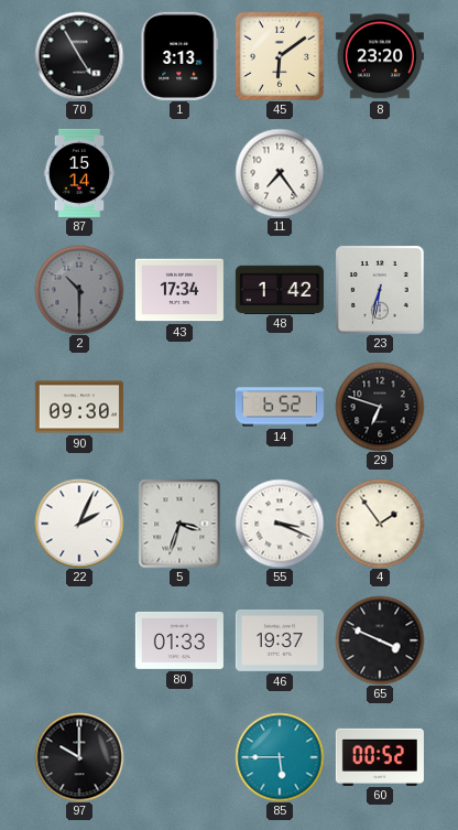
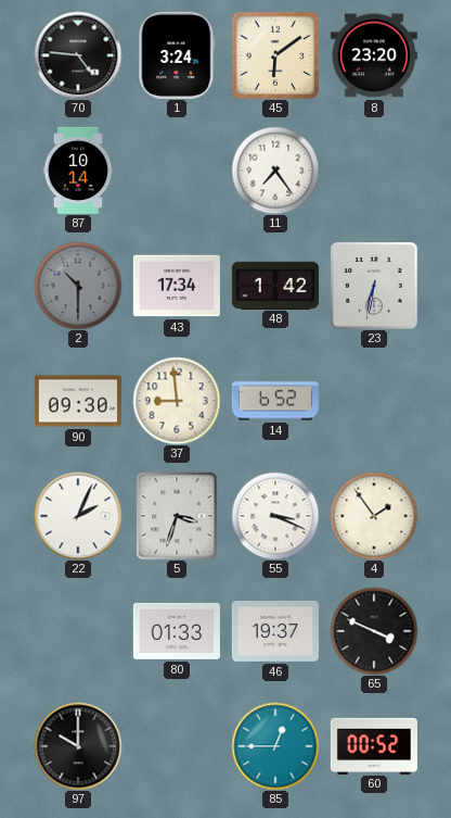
70: 4:55 -> 4:46 (78, 55)
1: 3:13 -> 3:24 (177, 55)
87: 15:14 -> 10:14 (78, 171)
37: none -> 8:59 (177, 401)
29: 6:48 -> none (380, 407)
85: 5:45 -> 12:45 (275, 746)
